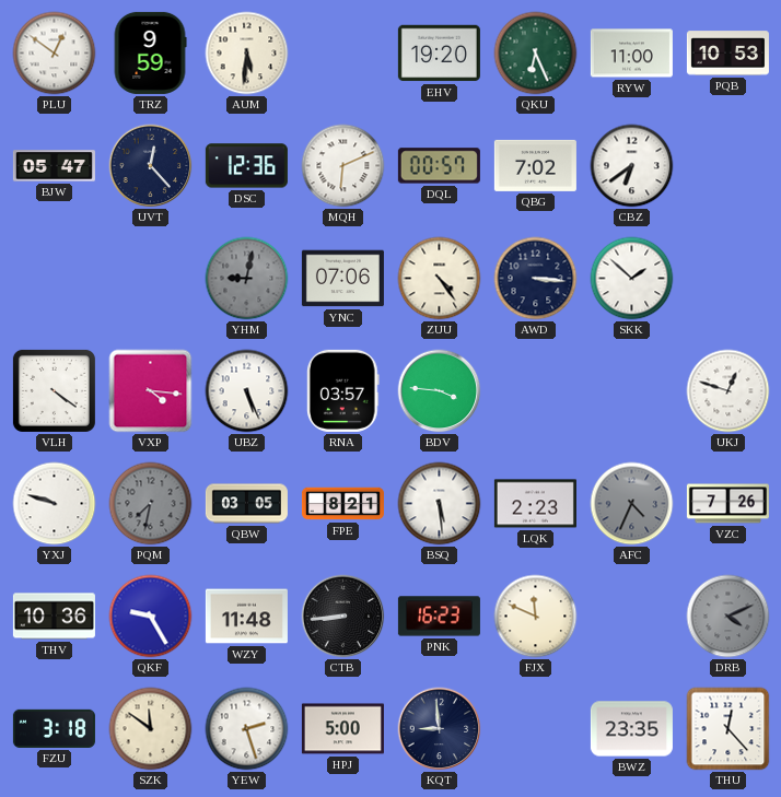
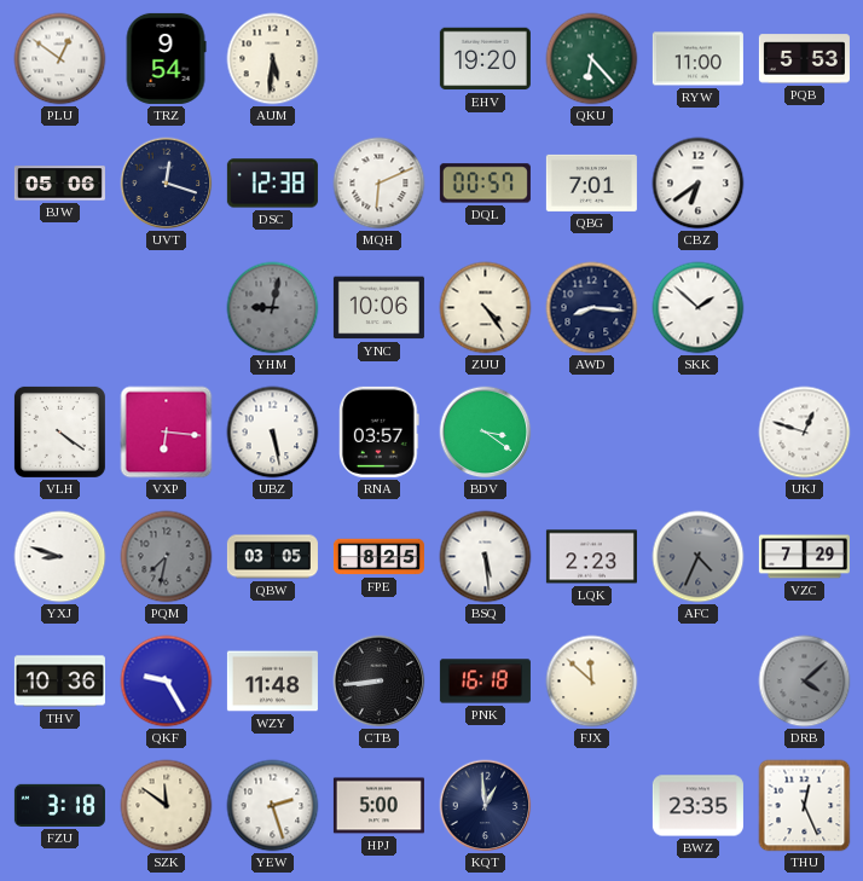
TRZ: 9:59 -> 9:54 (166, 58)
QKU: 6:26 -> 6:23 (592, 59)
PQB: 10:53 -> 5:53 (804, 59)
BJW: 05:47 -> 05:06 (59, 184)
UVT: 12:23 -> 12:18 (167, 184)
DSC: 12:36 -> 12:38 (272, 184)
QBG: 7:02 -> 7:01 (591, 182)
YNC: 07:06 -> 10:06 (378, 308)
AWD: 3:16 -> 8:16 (592, 308)
VXP: 4:16 -> 6:16 (167, 433)
UBZ: 5:26 -> 5:28 (273, 433)
BDV: 3:46 -> 3:21 (486, 433)
YXJ: 9:48 -> 8:48 (60, 557)
FPE: 8:21 -> 8:25 (378, 557)
VZC: 7:26 -> 7:29 (804, 557)
PNK: 16:23 -> 16:18 (485, 682)
FJX: 11:49 -> 11:52 (592, 682)
DRB: 4:11 -> 4:08 (805, 682)
KQT: 8:59 -> 12:59 (486, 806)
THU: 12:23 -> 12:26 (805, 806)
